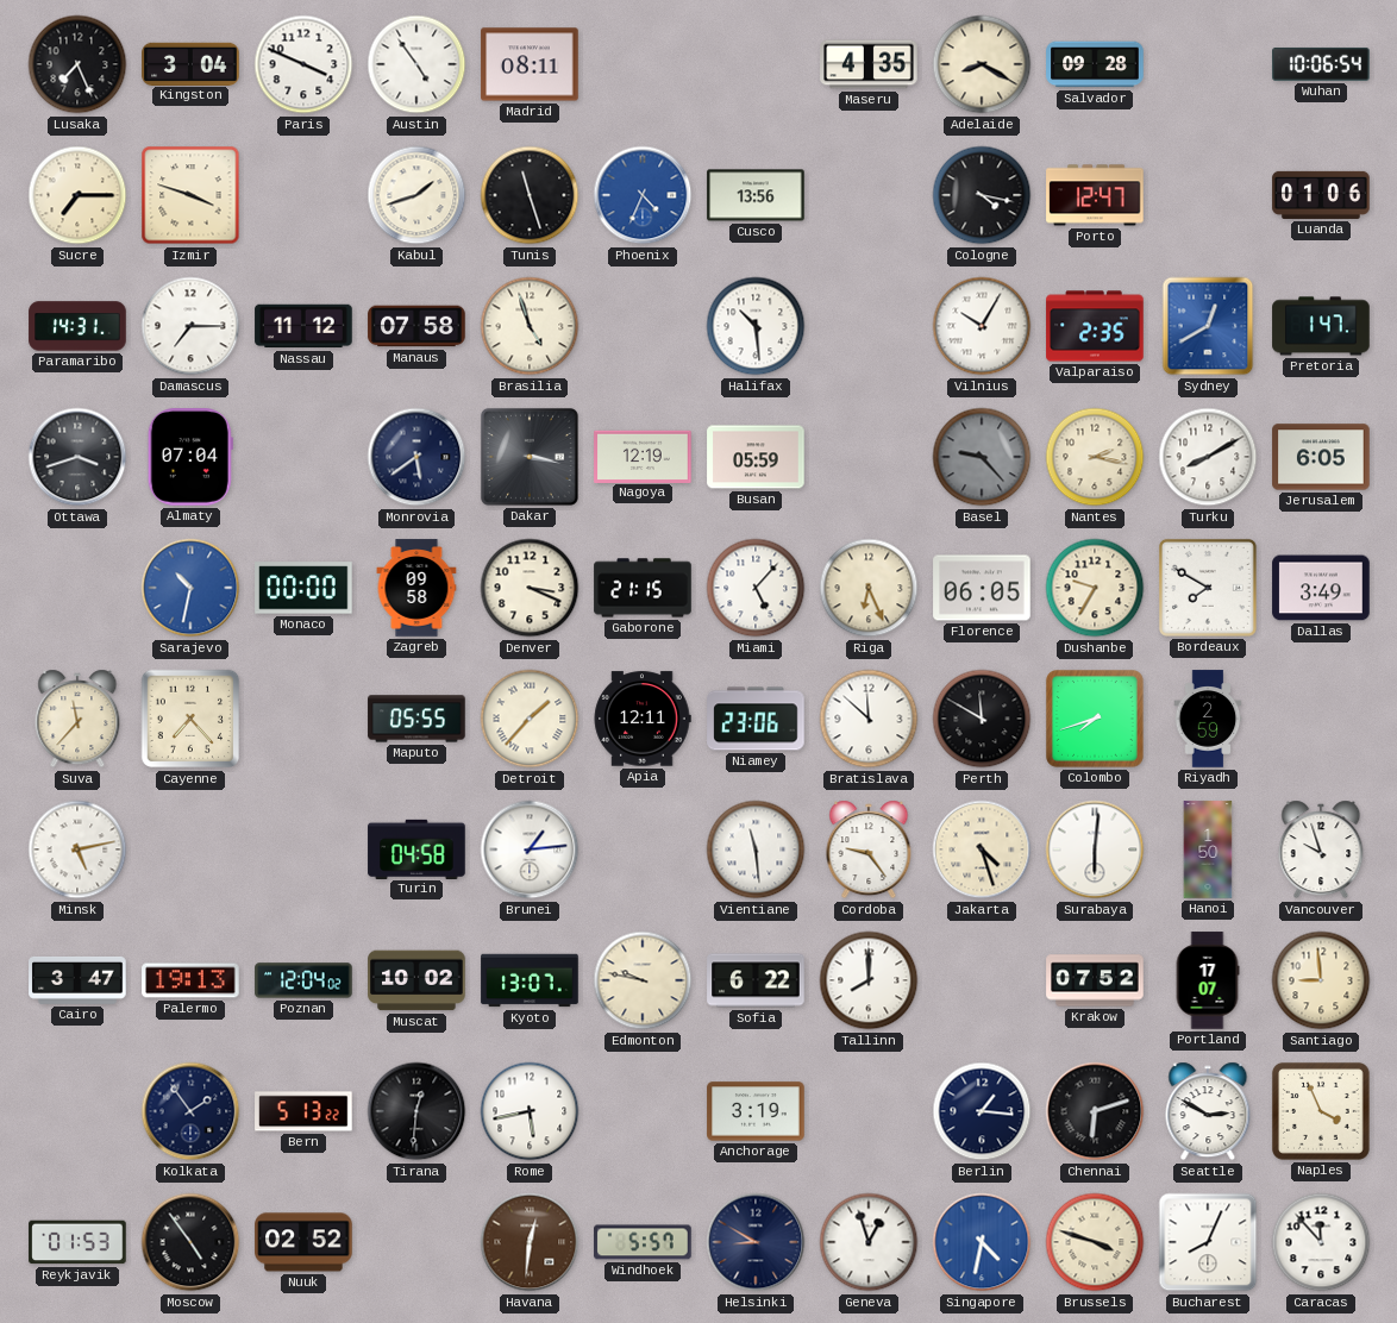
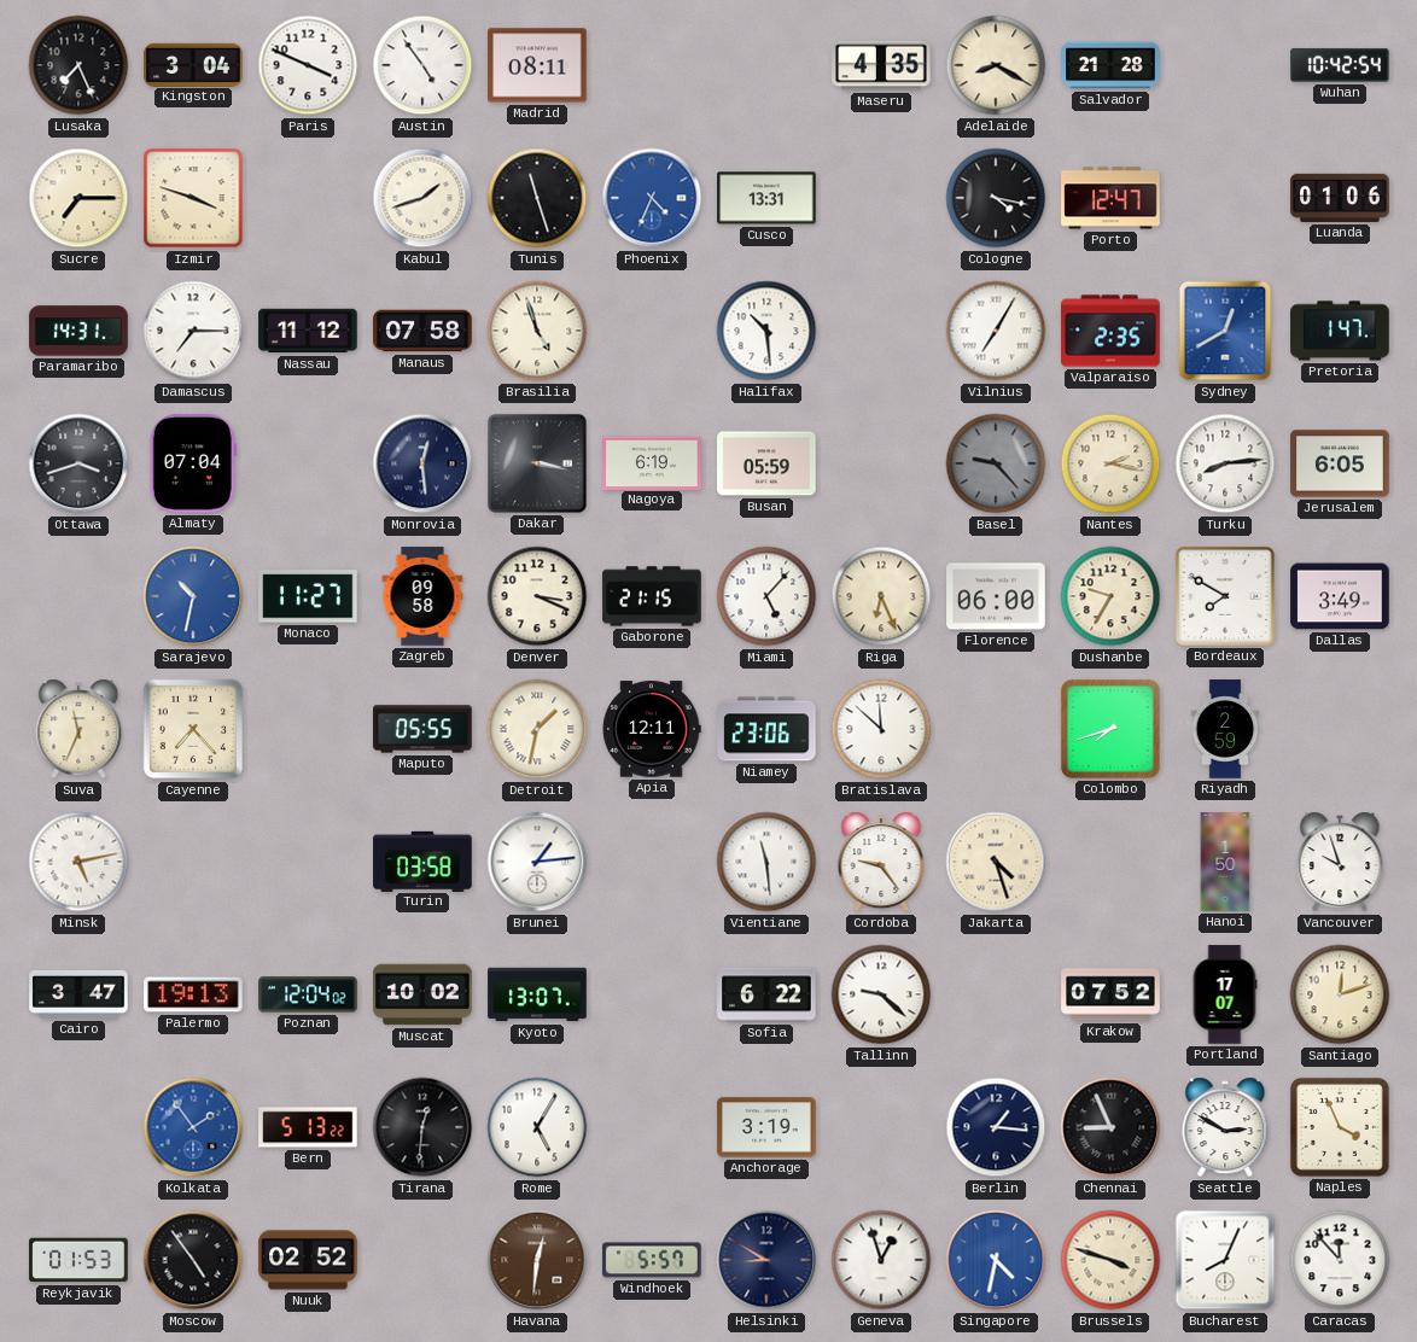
Salvador: 09:28 -> 21:28 (1110, 65)
Wuhan: 10:06 -> 10:42 (1340, 65)
Cusco: 13:56 -> 13:31 (766, 198)
Vilnius: 10:05 -> 7:05 (996, 331)
Monrovia: 5:39 -> 12:29 (422, 463)
Nagoya: 12:19 -> 6:19 (652, 462)
Turku: 8:10 -> 8:14 (1225, 463)
Monaco: 00:00 -> 11:27 (308, 596)
Florence: 06:05 -> 06:00 (996, 596)
Suva: 11:37 -> 11:34 (78, 729)
Detroit: 1:37 -> 1:32 (537, 729)
Perth: 11:50 -> none (982, 719)
Turin: 04:58 -> 03:58 (422, 860)
Surabaya: 6:01 -> none (1095, 849)
Edmonton: 9:47 -> none (643, 980)
Tallinn: 8:00 -> 9:22 (881, 994)
Santiago: 8:59 -> 12:12 (1340, 994)
Kolkata dial: navy -> blue (193, 1127)
Rome: 5:43 -> 5:05 (537, 1127)
Chennai: 6:12 -> 8:56 (1110, 1127)
